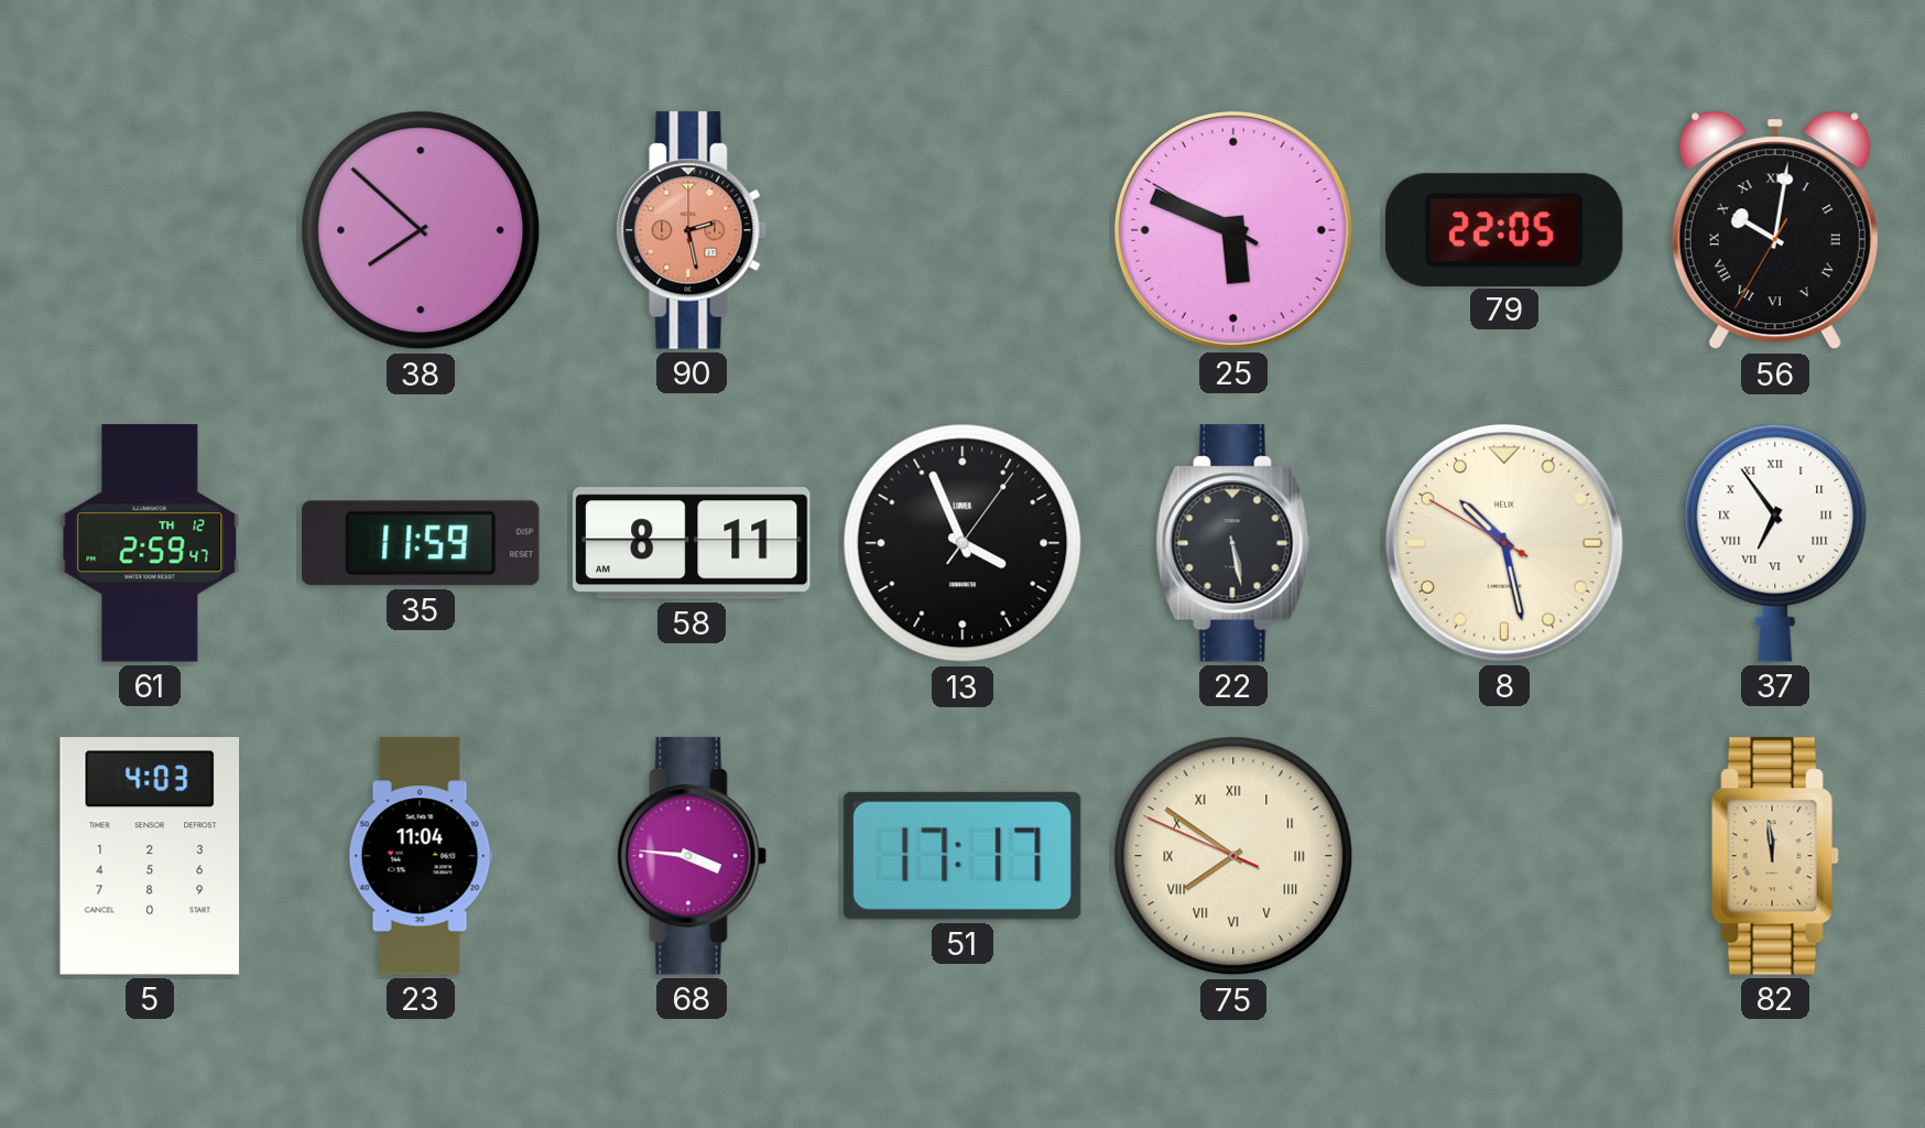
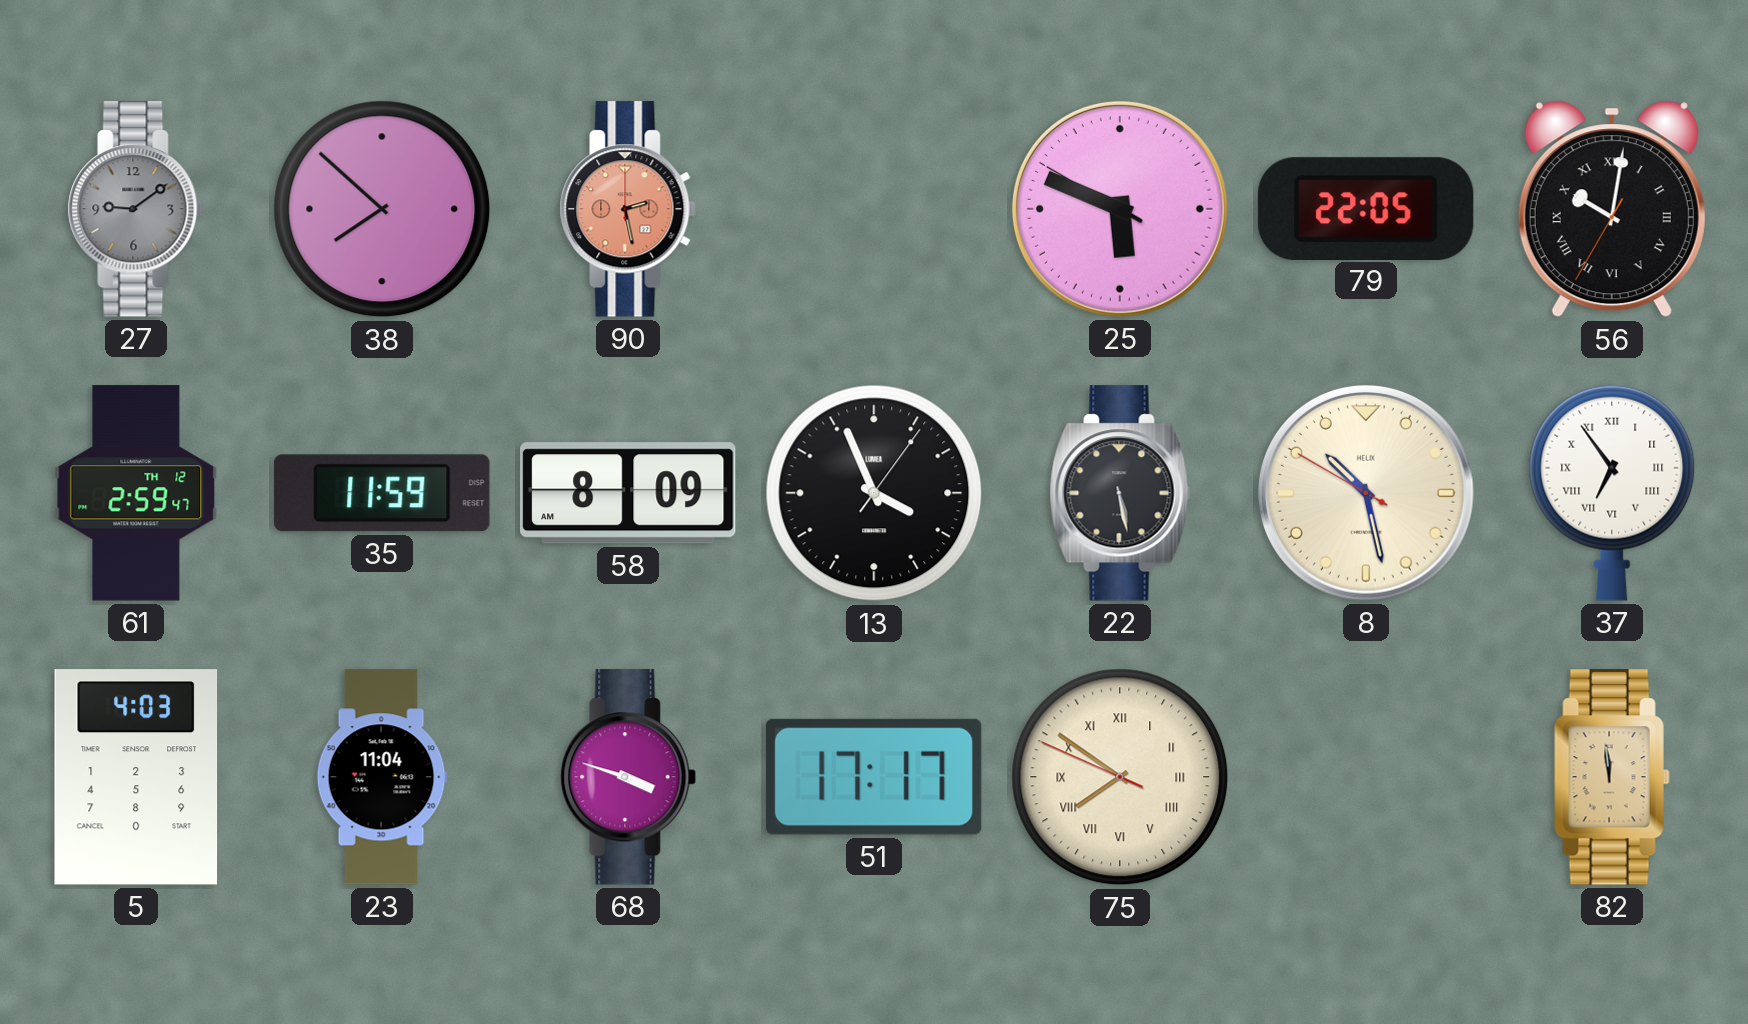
27: none -> 9:09 (136, 209)
58: 8:11 -> 8:09 (628, 493)
68: 3:46 -> 3:48 (628, 777)
